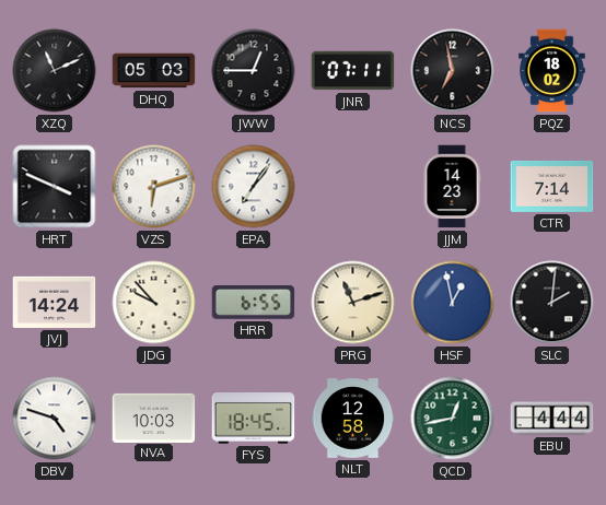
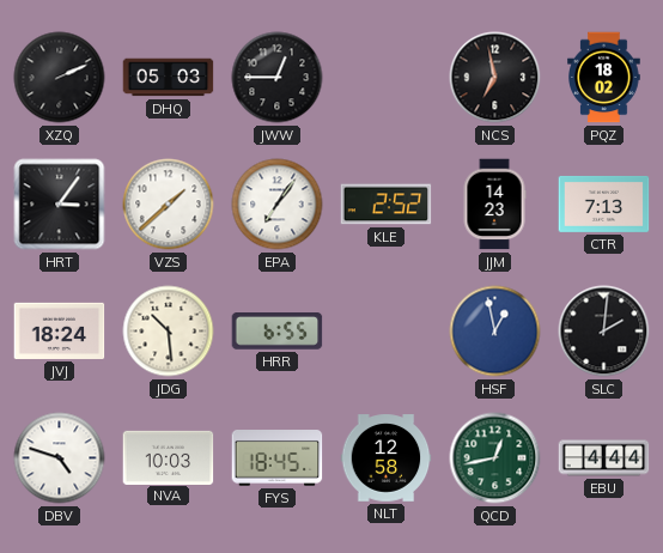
XZQ: 11:11 -> 2:11 (60, 78)
JNR: 07:11 -> none (353, 71)
HRT: 3:49 -> 3:06 (60, 205)
VZS: 6:12 -> 1:38 (169, 205)
KLE: none -> 2:52 (387, 205)
CTR: 7:14 -> 7:13 (604, 203)
JVJ: 14:24 -> 18:24 (60, 330)
JDG: 9:53 -> 10:29 (169, 332)
PRG: 11:12 -> none (353, 303)
